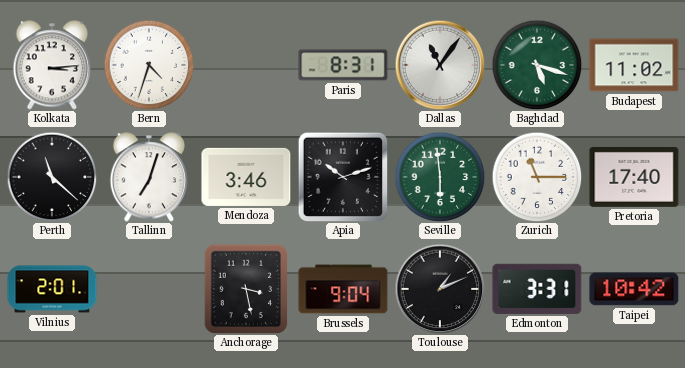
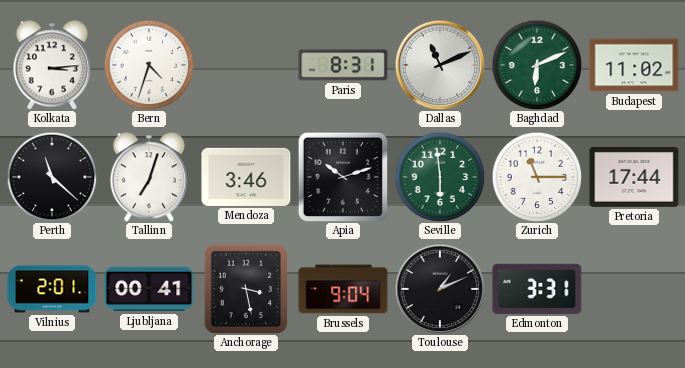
Dallas: 11:06 -> 11:11 (440, 65)
Baghdad: 5:18 -> 6:11 (537, 65)
Pretoria: 17:40 -> 17:44 (634, 177)
Ljubljana: none -> 00:41 (149, 289)
Taipei: 10:42 -> none (634, 289)
